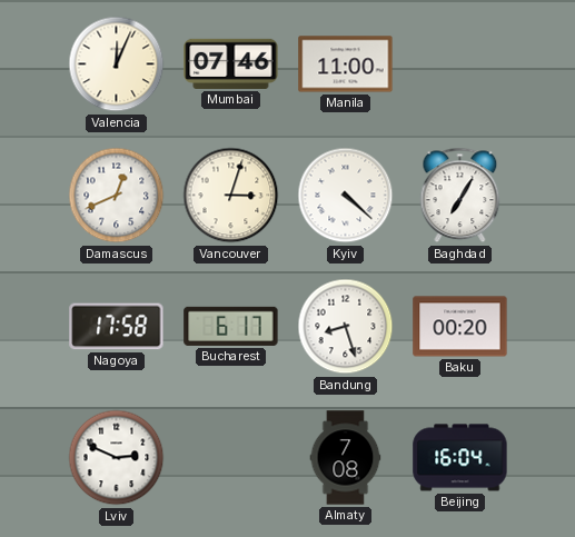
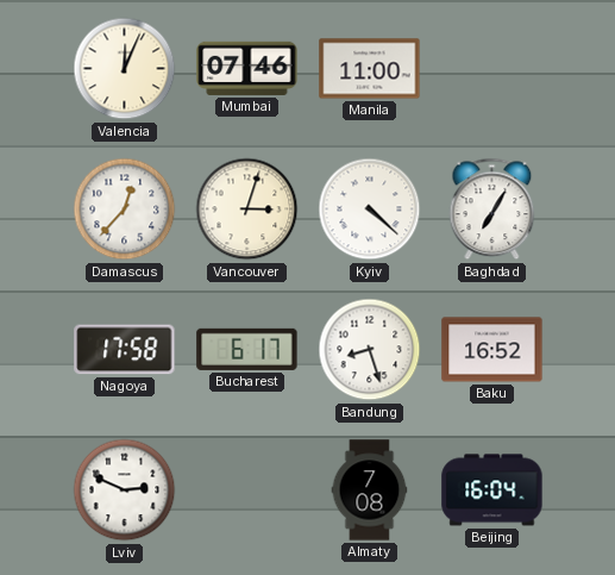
Damascus: 12:41 -> 12:37 (125, 210)
Baku: 00:20 -> 16:52 (492, 350)
